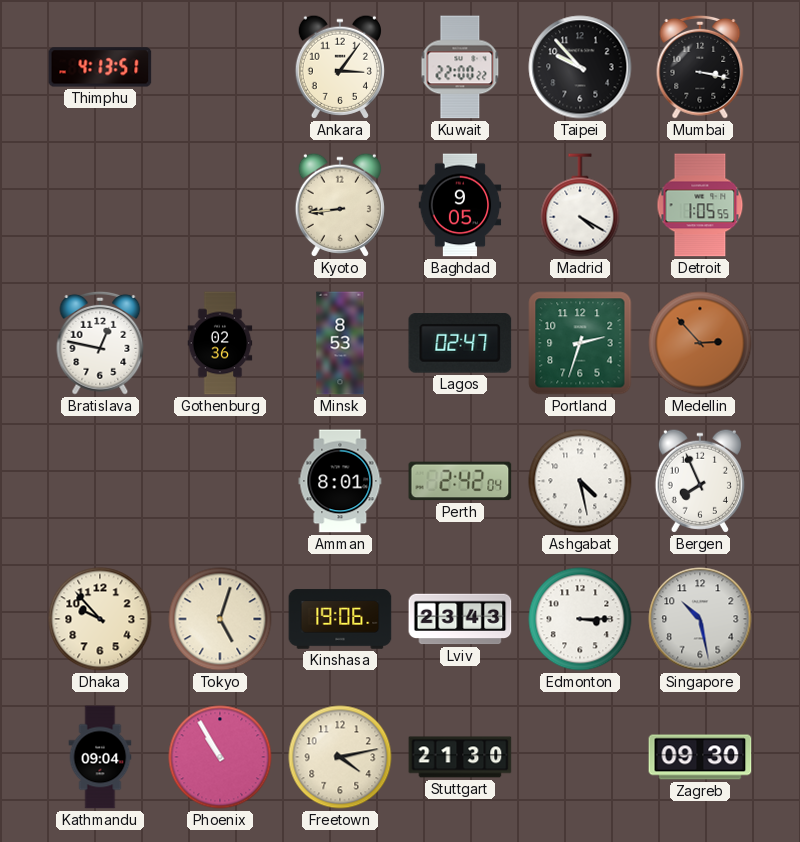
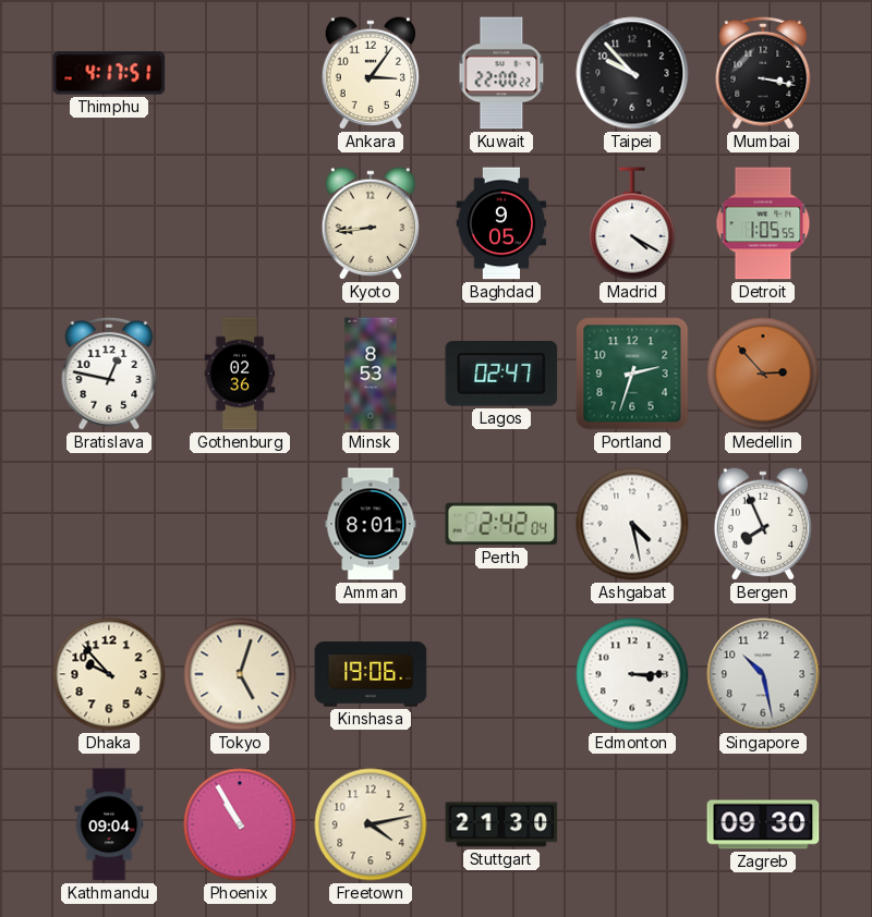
Thimphu: 4:13 -> 4:17 (109, 73)
Lviv: 23:43 -> none (460, 619)
